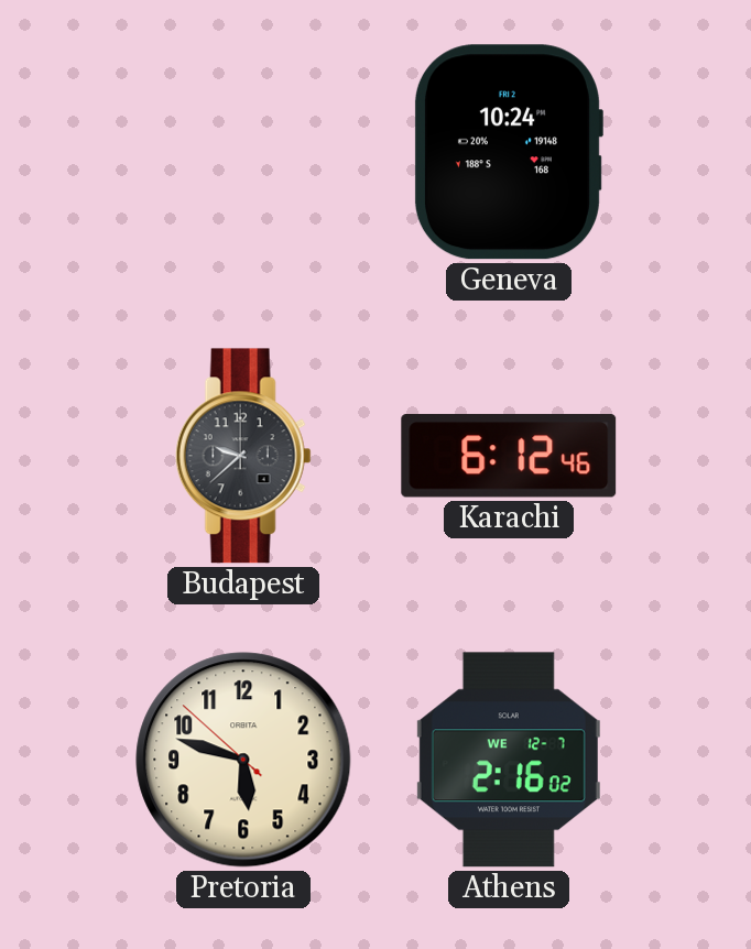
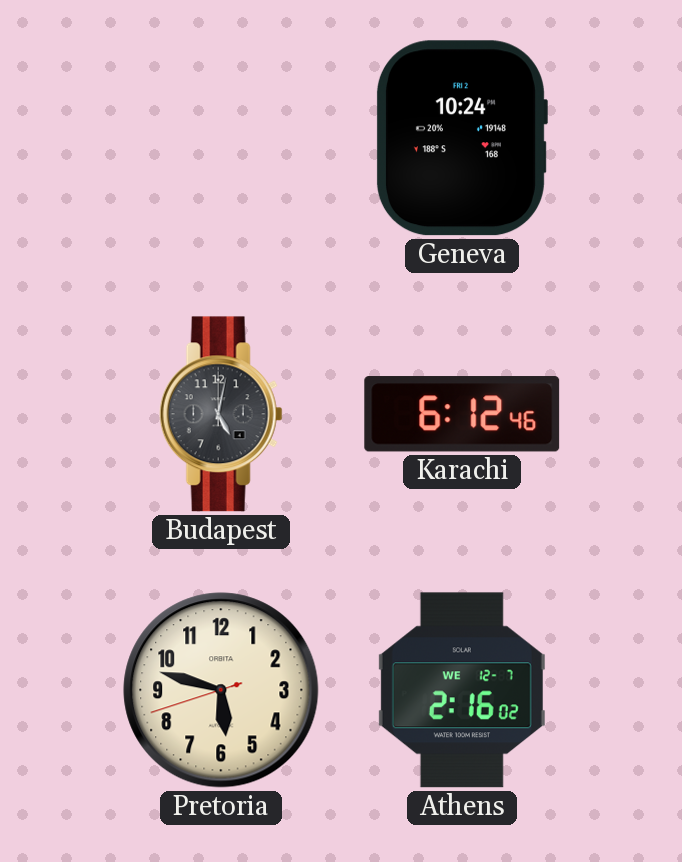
Budapest: 9:38 -> 5:02 (221, 414)
Pretoria: 5:47:52 -> 5:47:42 (221, 690)
